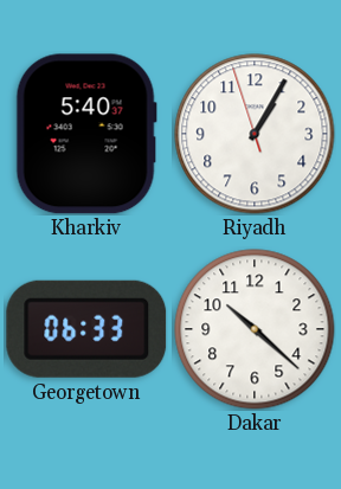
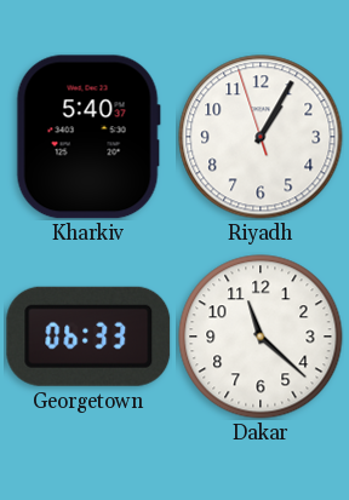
Dakar: 10:22 -> 11:22 (261, 337)
